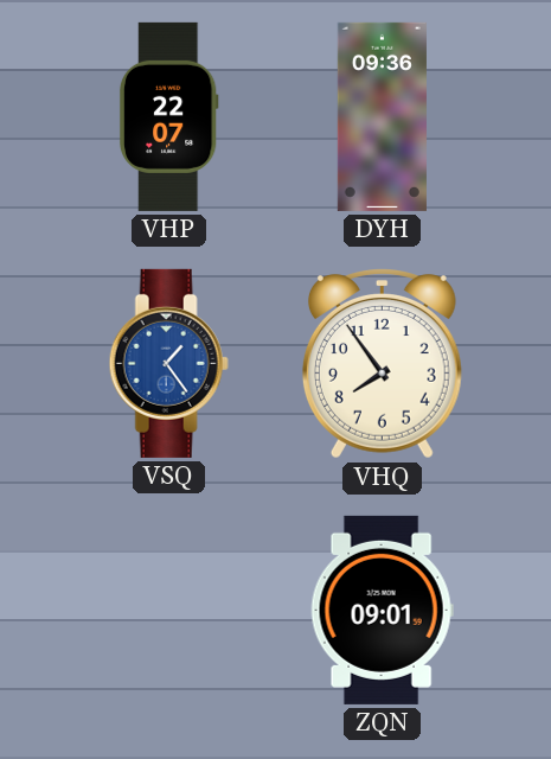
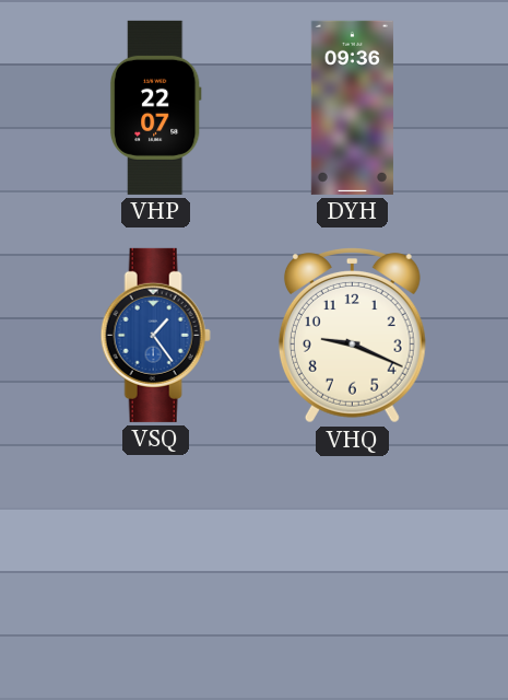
VHQ: 7:54 -> 9:19 (352, 336)
ZQN: 09:01 -> none (382, 610)
